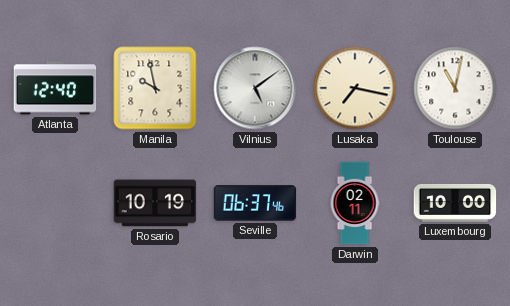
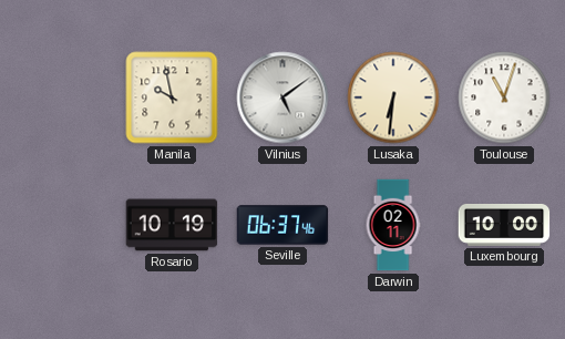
Atlanta: 12:40 -> none (55, 88)
Lusaka: 7:17 -> 6:31 (393, 97)
Toulouse: 11:02 -> 11:03 (504, 97)
